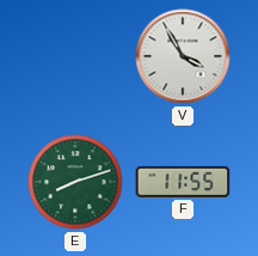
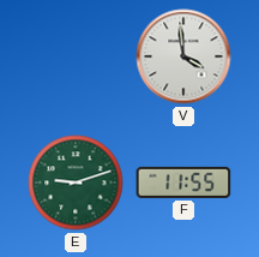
V: 3:55 -> 3:59 (183, 56)
E: 8:12 -> 9:12 (76, 183)
